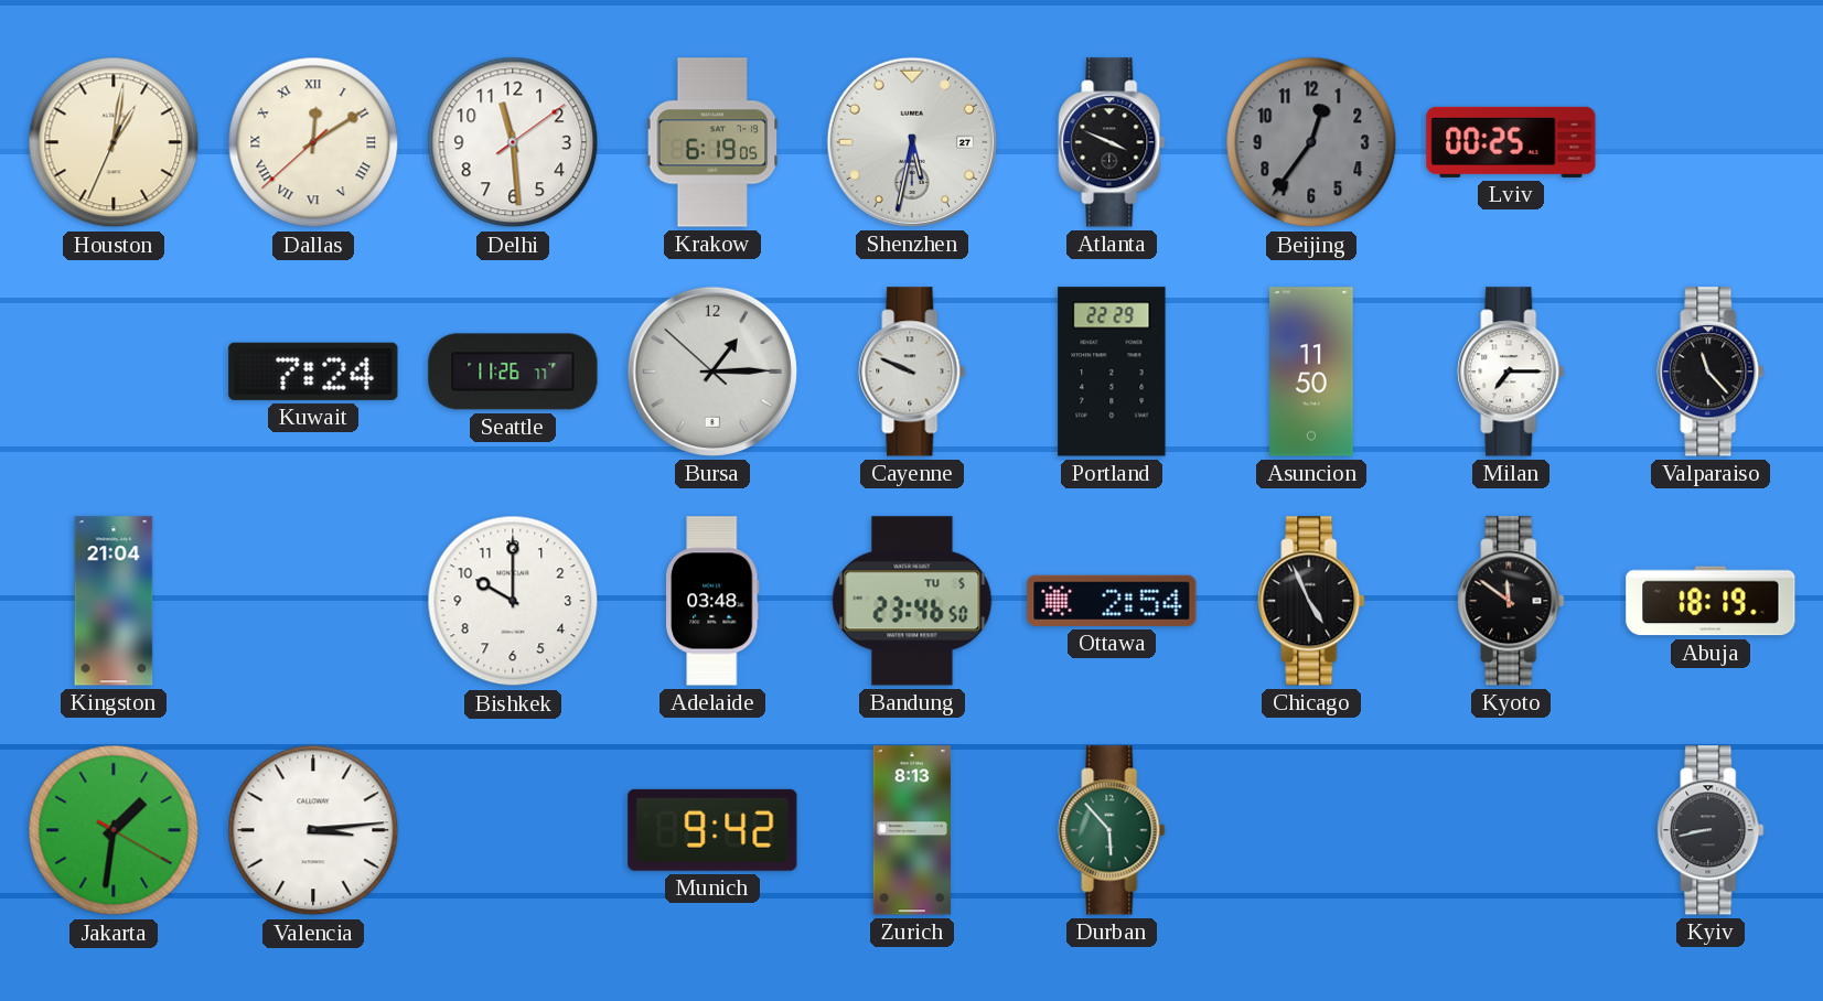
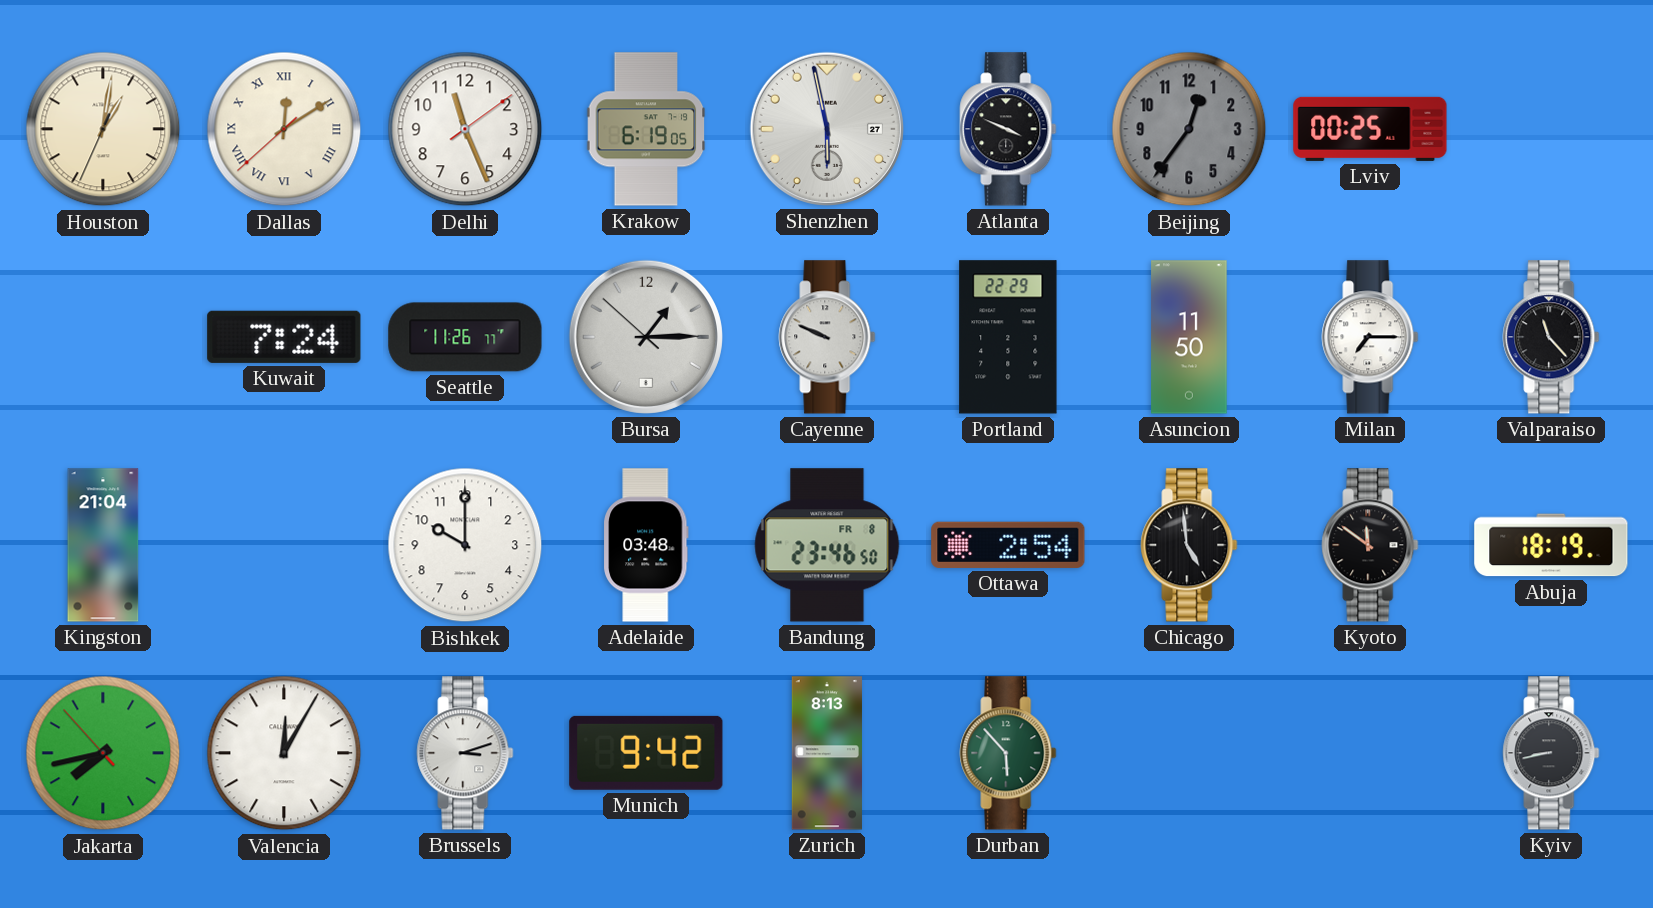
Delhi: 11:29 -> 11:26 (465, 129)
Shenzhen: 5:32 -> 5:58 (827, 129)
Bandung date: TU 5 -> FR 8 (827, 545)
Chicago: 4:56 -> 4:59 (1189, 545)
Jakarta: 1:31 -> 7:42 (103, 753)
Valencia: 3:14 -> 12:05 (284, 753)
Brussels: none -> 3:12 (465, 753)
